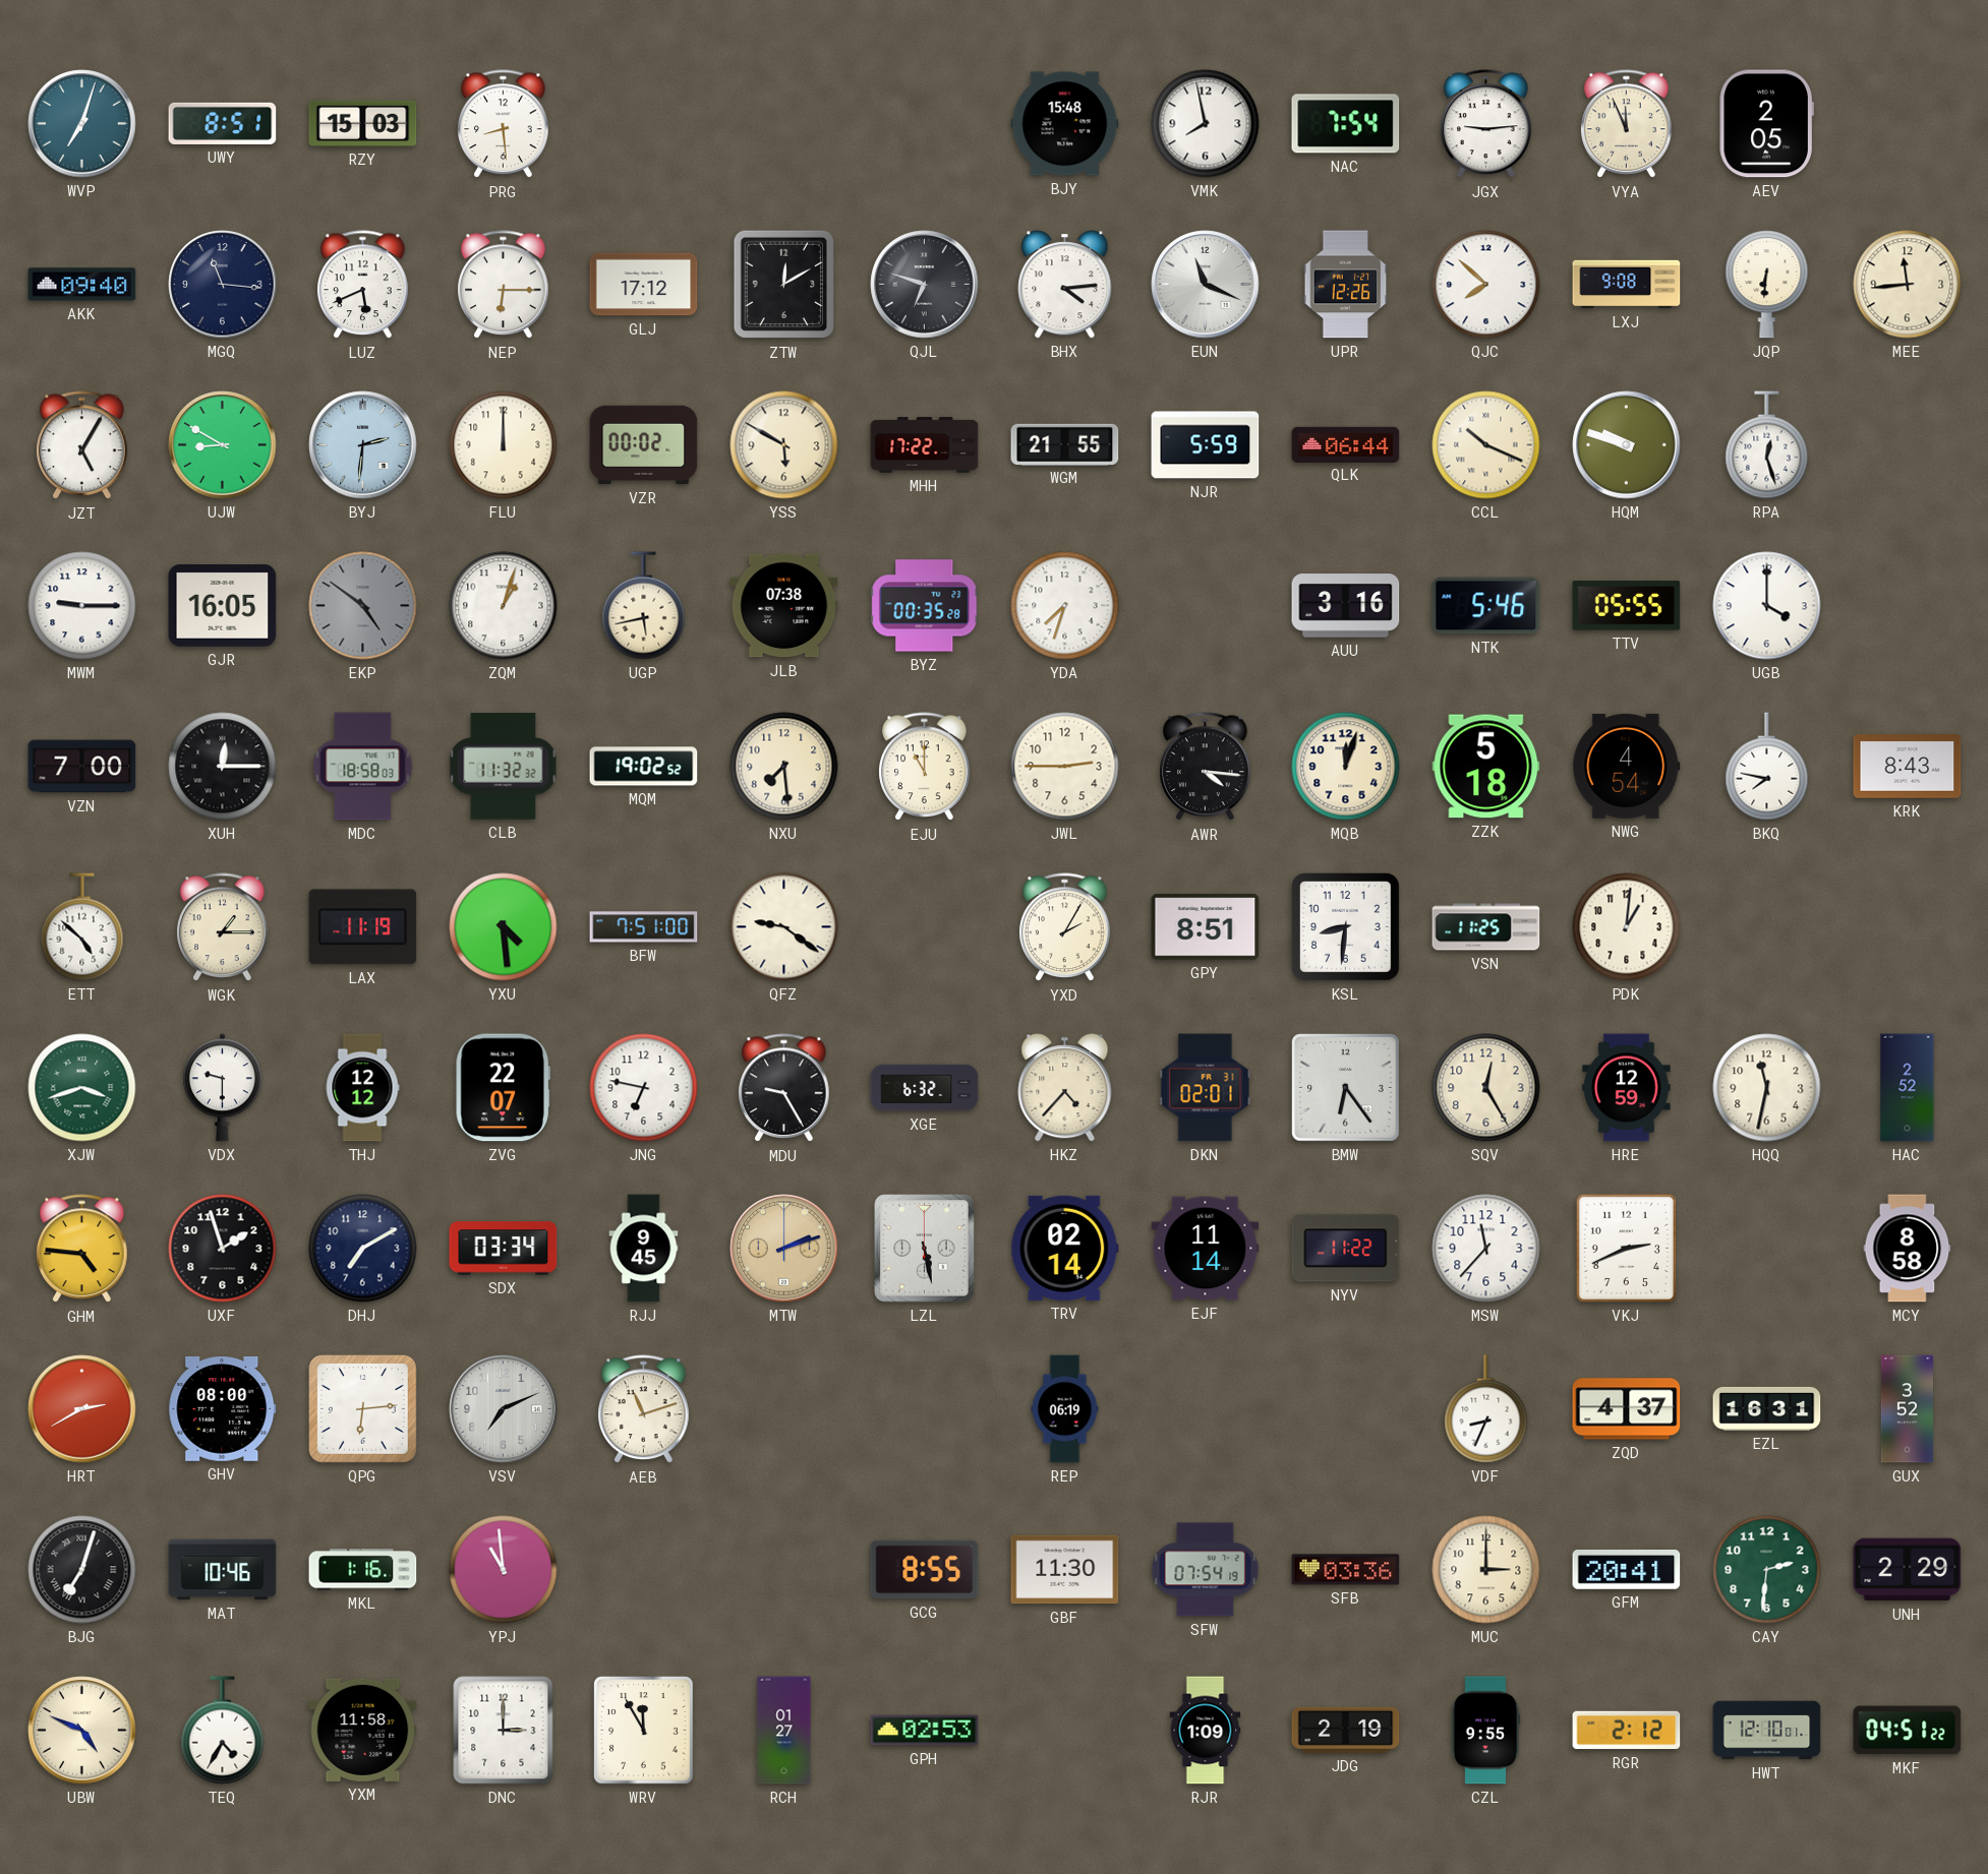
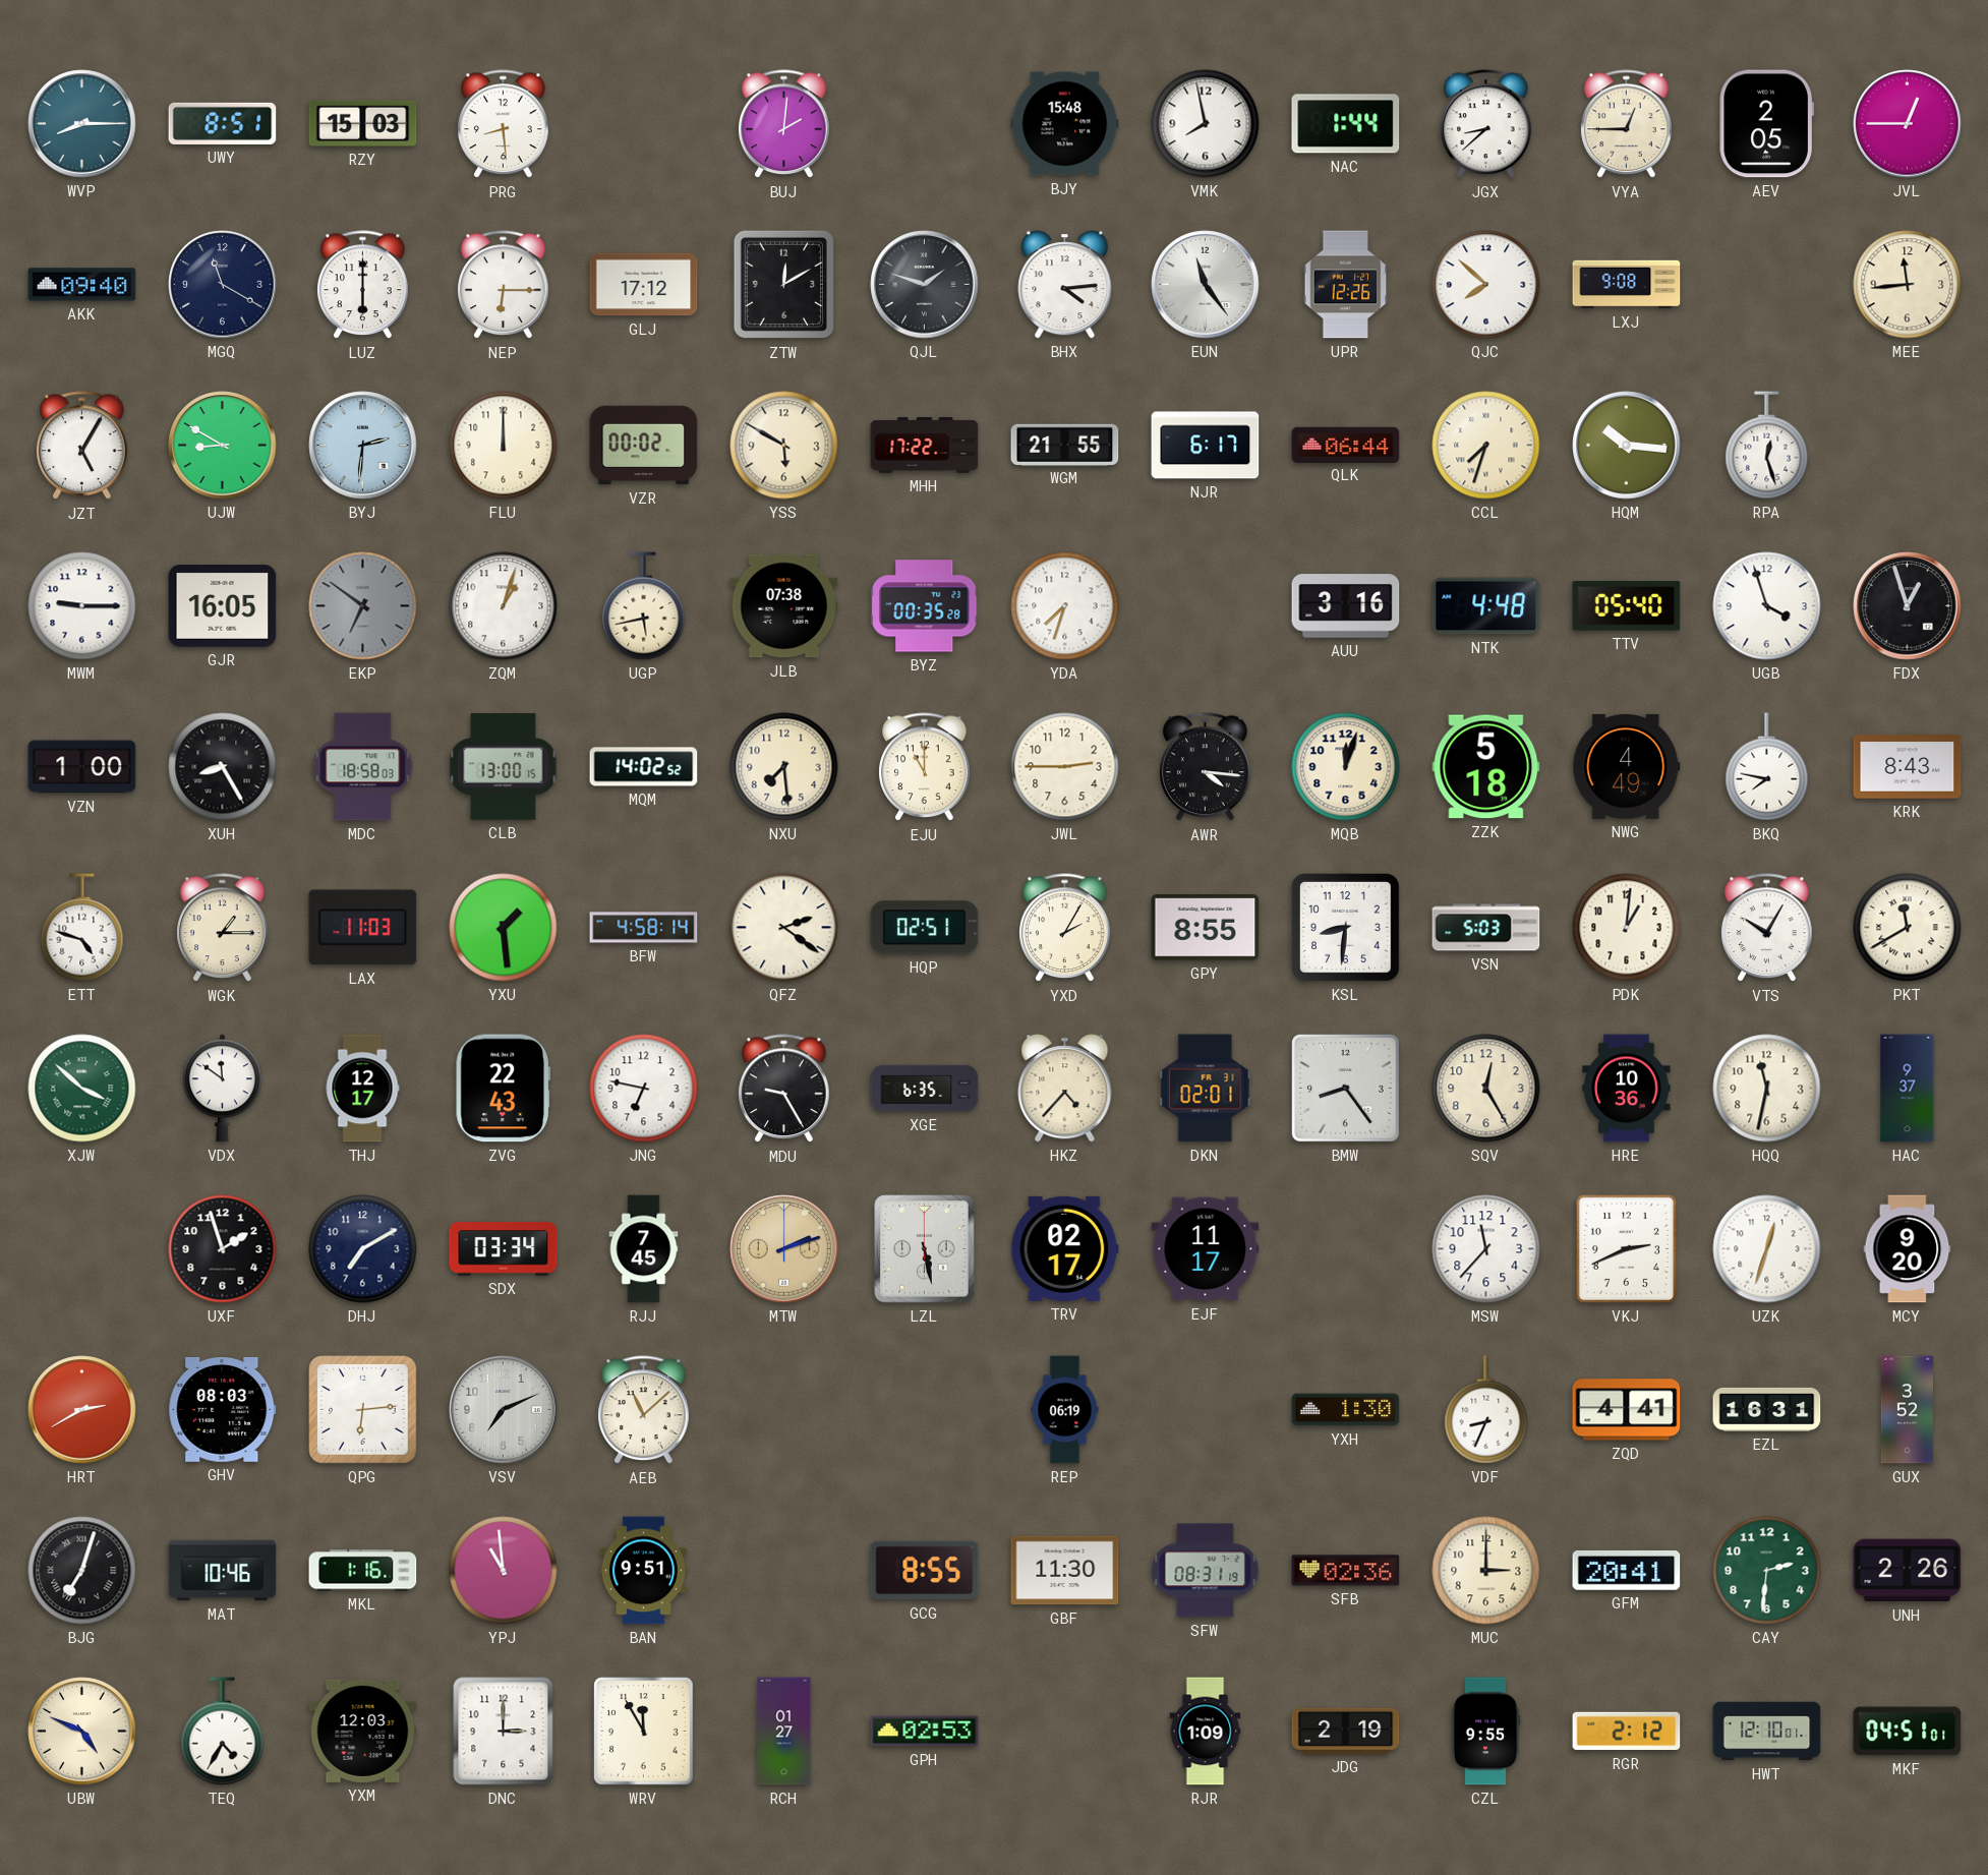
WVP: 7:03 -> 8:15 (82, 124)
BUJ: none -> 2:01 (784, 124)
NAC: 7:54 -> 1:44 (1346, 124)
JGX: 9:14 -> 8:38 (1486, 124)
VYA: 11:56 -> 12:45 (1627, 124)
JVL: none -> 12:45 (1908, 124)
MGQ: 11:16 -> 11:20 (223, 285)
LUZ: 5:41 -> 6:00 (363, 285)
QJL: 6:48 -> 1:48 (925, 285)
EUN: 11:19 -> 11:24 (1206, 285)
JQP: 6:31 -> none (1767, 285)
NJR: 5:59 -> 6:17 (1206, 446)
CCL: 10:19 -> 7:33 (1486, 446)
HQM: 9:48 -> 10:16 (1627, 446)
EKP: 4:51 -> 6:51 (363, 606)
NTK: 5:46 -> 4:48 (1486, 606)
TTV: 05:55 -> 05:40 (1627, 606)
UGB: 4:00 -> 3:57 (1767, 606)
FDX: none -> 12:57 (1908, 606)
VZN: 7:00 -> 1:00 (82, 767)
XUH: 12:15 -> 8:25 (223, 767)
CLB: 11:32 -> 13:00 (504, 767)
MQM: 19:02 -> 14:02 (644, 767)
NWG: 4:54 -> 4:49 (1627, 766)
ETT: 4:52 -> 4:48 (82, 928)
LAX: 11:19 -> 11:03 (363, 928)
YXU: 4:29 -> 1:29 (504, 928)
BFW: 7:51 -> 4:58 (644, 928)
QFZ: 9:21 -> 2:21 (784, 928)
HQP: none -> 02:51 (925, 928)
GPY: 8:51 -> 8:55 (1206, 928)
VSN: 11:25 -> 5:03 (1486, 928)
VTS: none -> 10:05 (1767, 928)
PKT: none -> 11:40 (1908, 928)
XJW: 3:42 -> 3:52 (82, 1089)
VDX: 9:30 -> 11:51 (222, 1089)
THJ: 12:12 -> 12:17 (362, 1089)
ZVG: 22:07 -> 22:43 (503, 1089)
XGE: 6:32 -> 6:35 (925, 1089)
BMW: 6:24 -> 8:24 (1346, 1089)
HRE: 12:59 -> 10:36 (1627, 1089)
HAC: 2:52 -> 9:37 (1908, 1089)
GHM: 4:46 -> none (82, 1249)
RJJ: 9:45 -> 7:45 (644, 1249)
TRV: 02:14 -> 02:17 (1065, 1248)
EJF: 11:14 -> 11:17 (1206, 1249)
NYV: 11:22 -> none (1346, 1249)
UZK: none -> 12:33 (1767, 1249)
MCY: 8:58 -> 9:20 (1908, 1249)
GHV: 08:00 -> 08:03 (223, 1410)
AEB: 11:12 -> 11:08 (644, 1410)
YXH: none -> 1:30 (1346, 1410)
ZQD: 4:37 -> 4:41 (1627, 1410)
BAN: none -> 9:51 (643, 1571)
SFW: 07:54 -> 08:31 (1206, 1571)
SFB: 03:36 -> 02:36 (1346, 1571)
UNH: 2:29 -> 2:26 (1908, 1571)
YXM: 11:58 -> 12:03 (363, 1731)
MKF: 04:51:22 -> 04:51:01 (1908, 1732)
